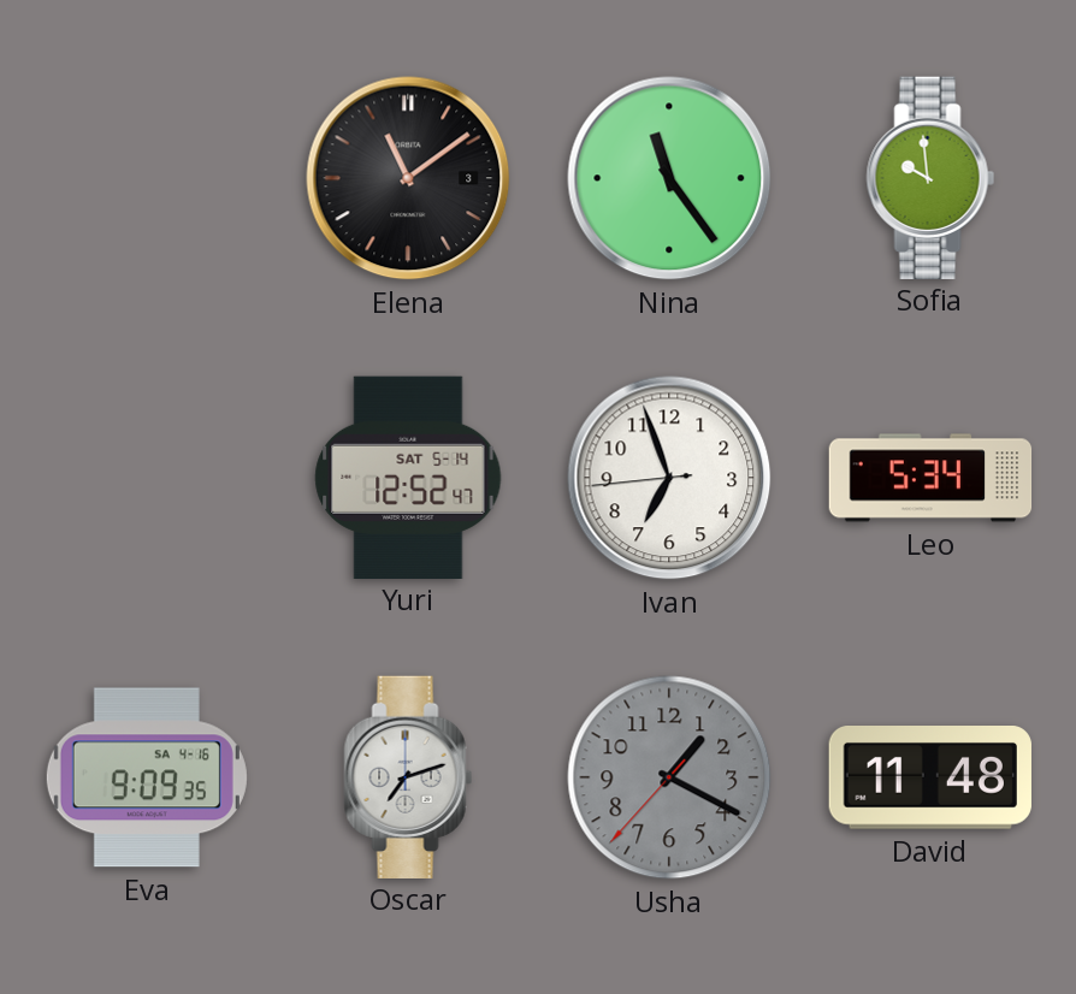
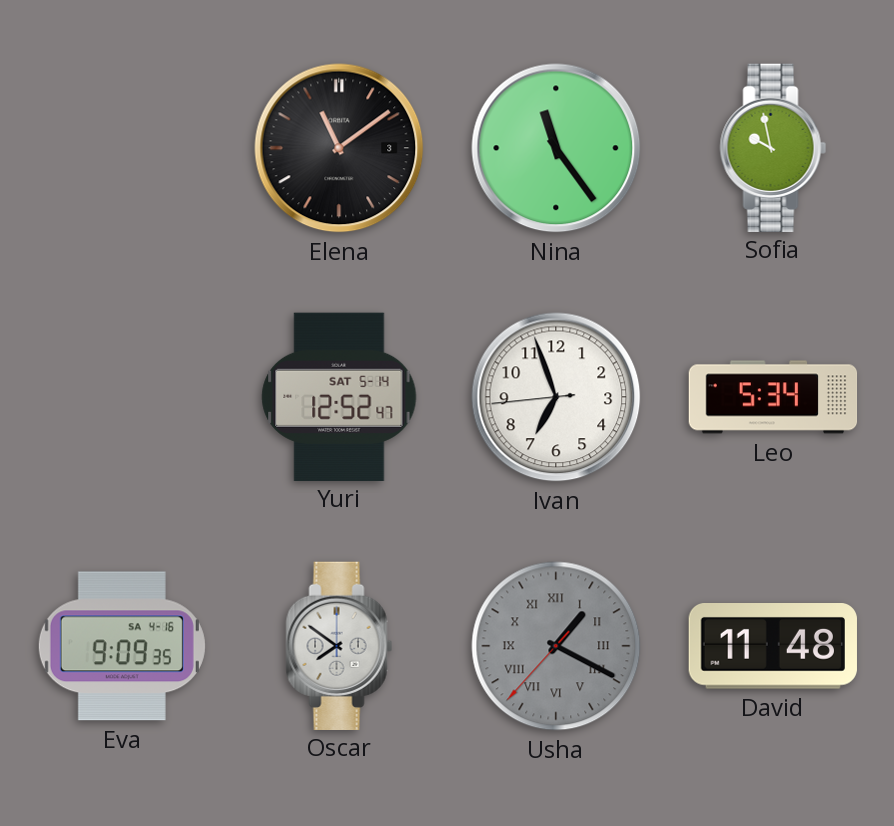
Sofia: 9:59 -> 9:58 (773, 147)
Oscar: 7:12 -> 7:51 (339, 645)
Usha numerals: Arabic -> Roman (556, 646)
